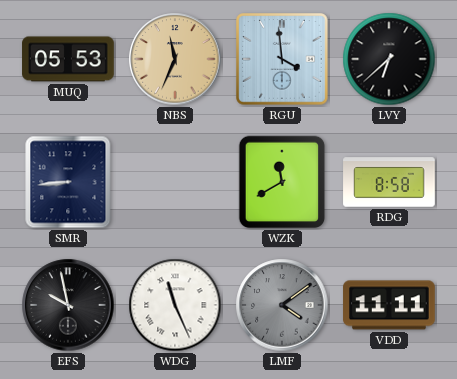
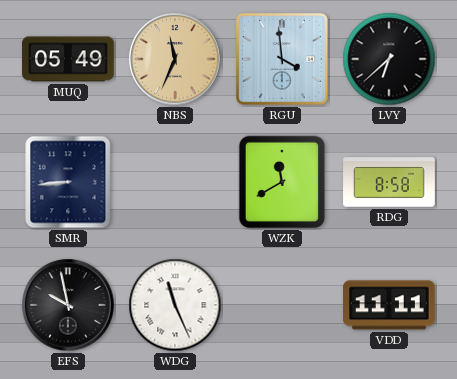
MUQ: 05:53 -> 05:49 (68, 59)
LMF: 4:09 -> none (282, 305)
